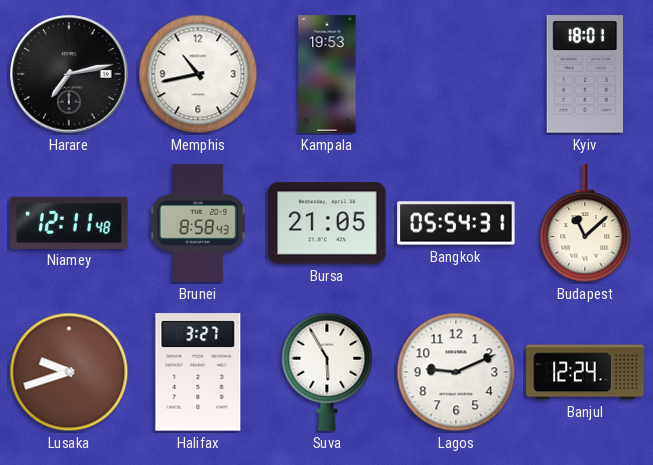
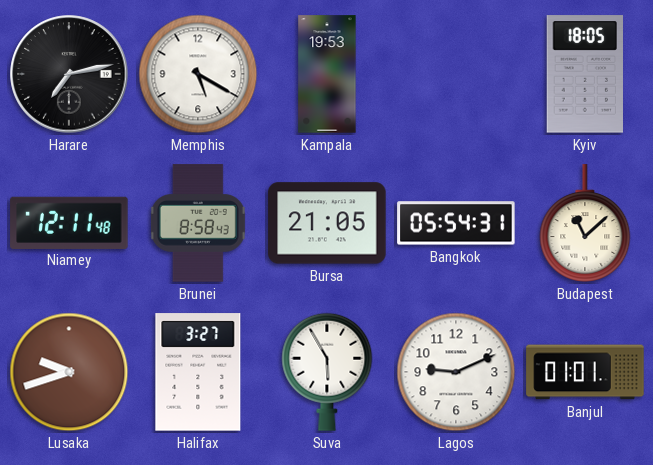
Memphis: 10:43 -> 5:20 (198, 74)
Kyiv: 18:01 -> 18:05 (584, 74)
Banjul: 12:24 -> 01:01 (585, 372)
